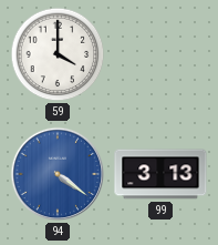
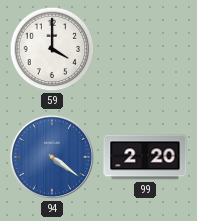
99: 3:13 -> 2:20 (145, 157)
